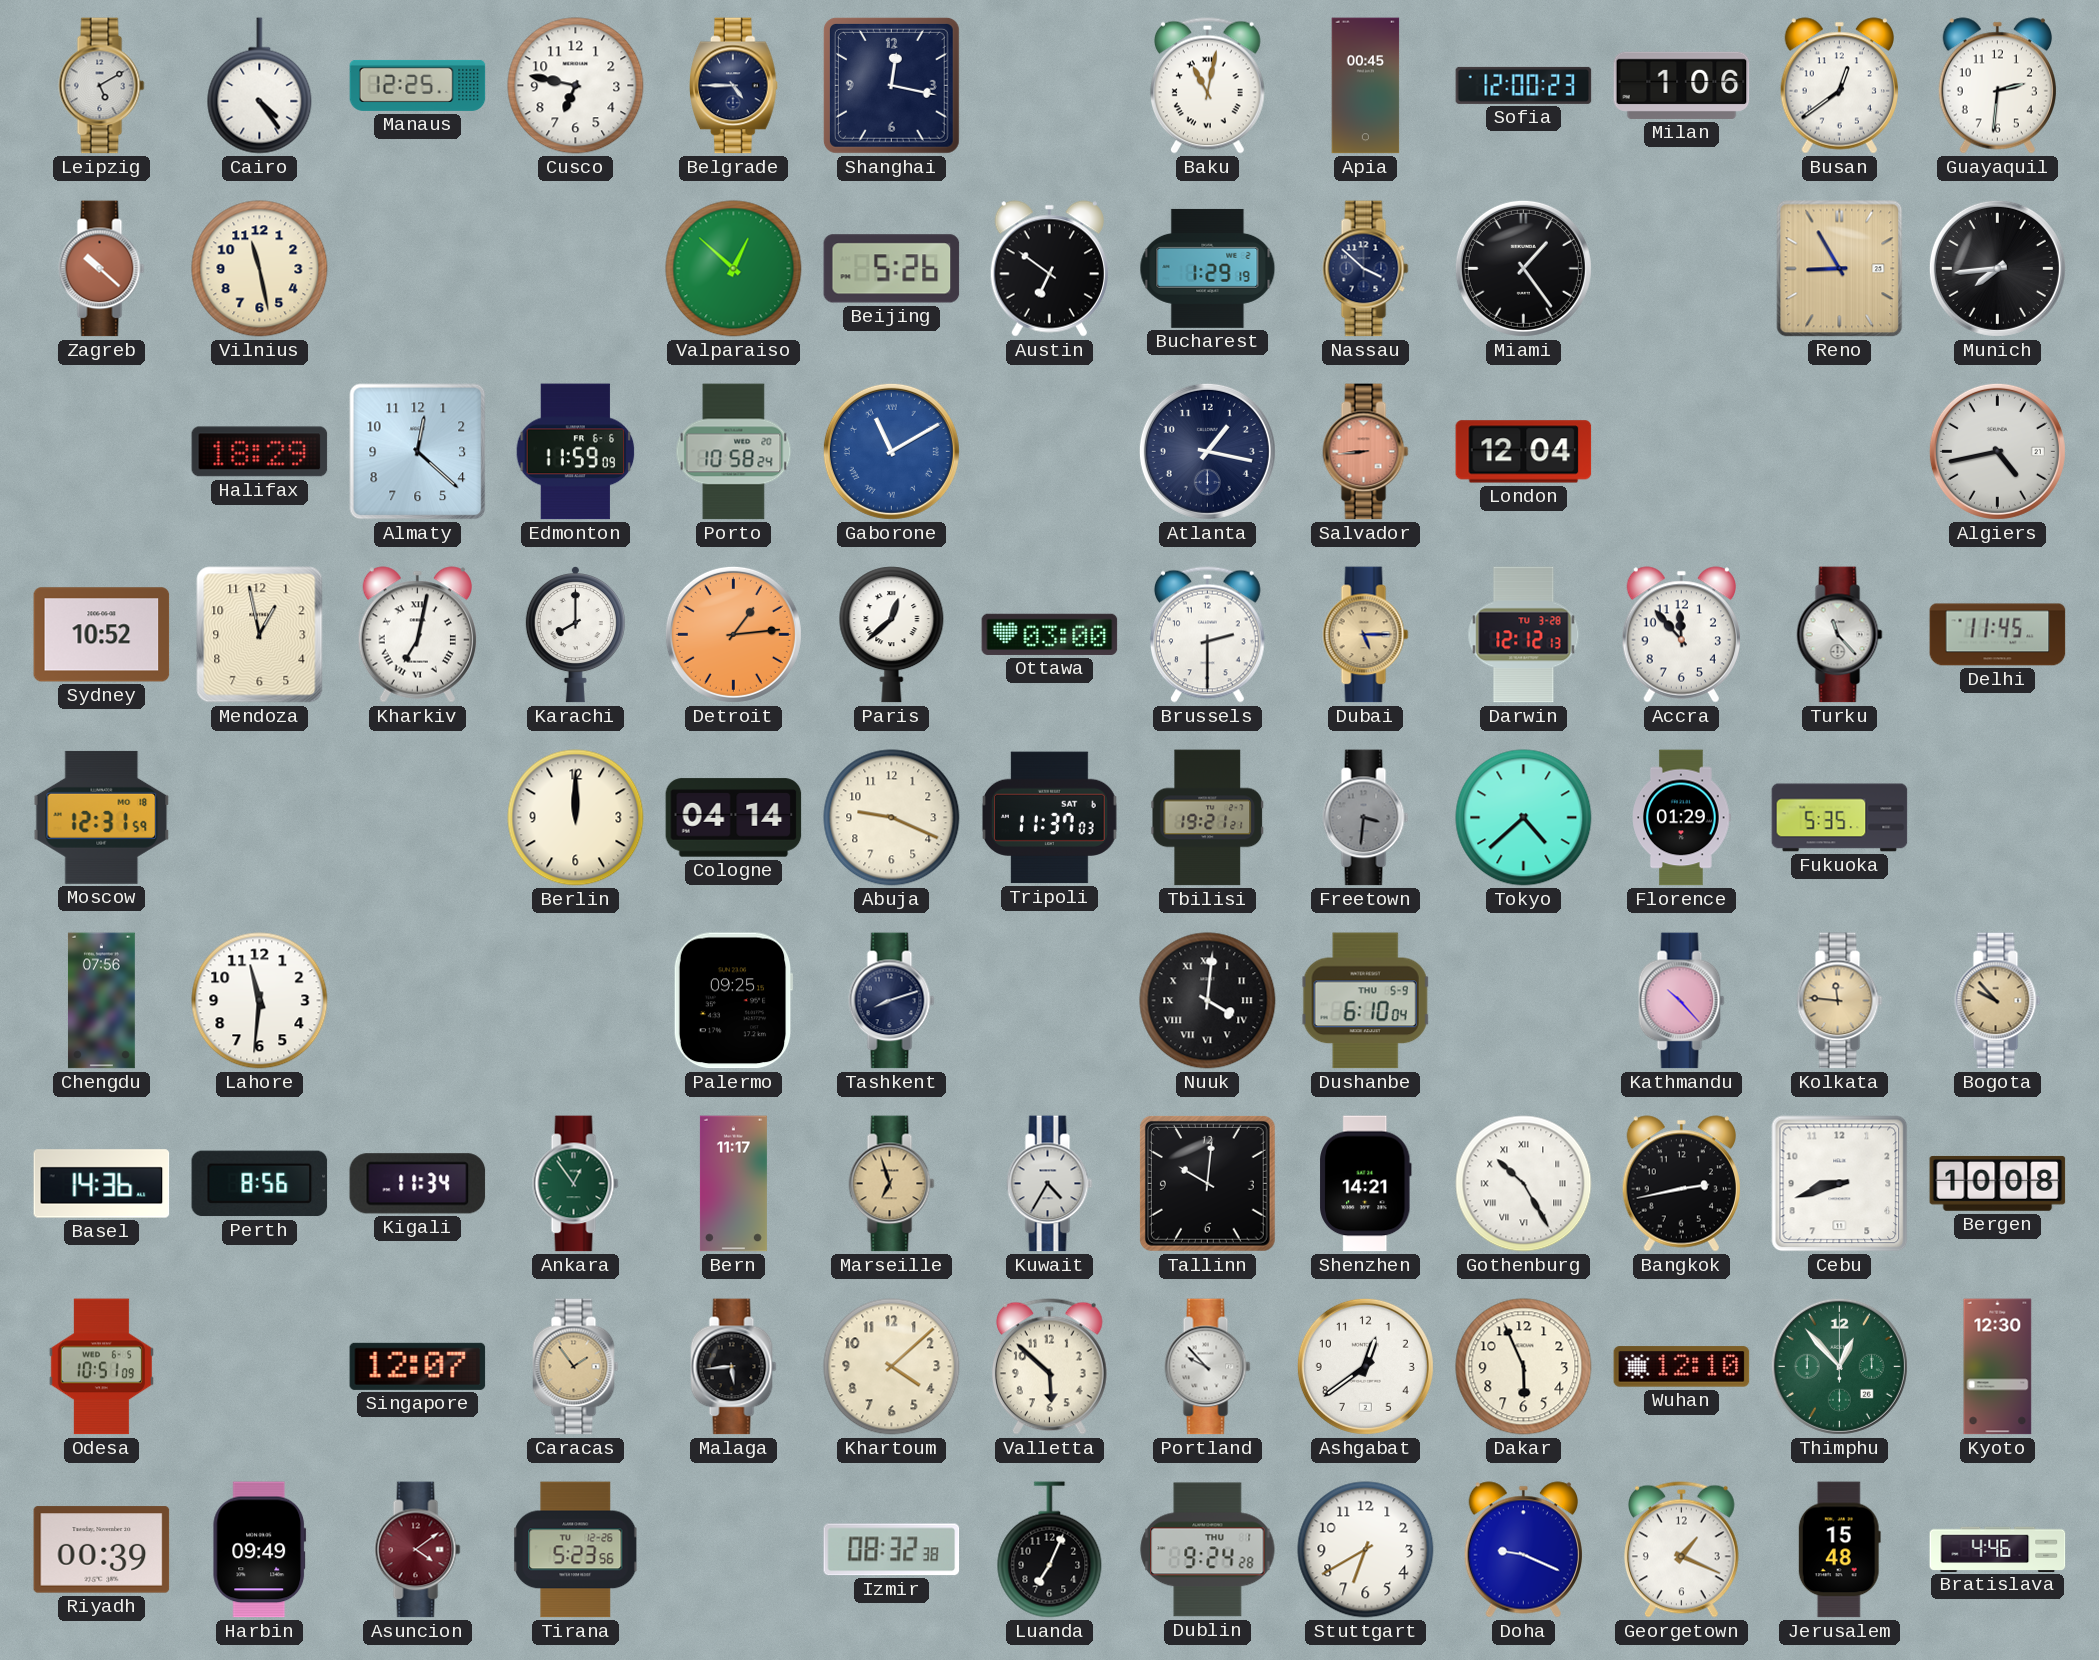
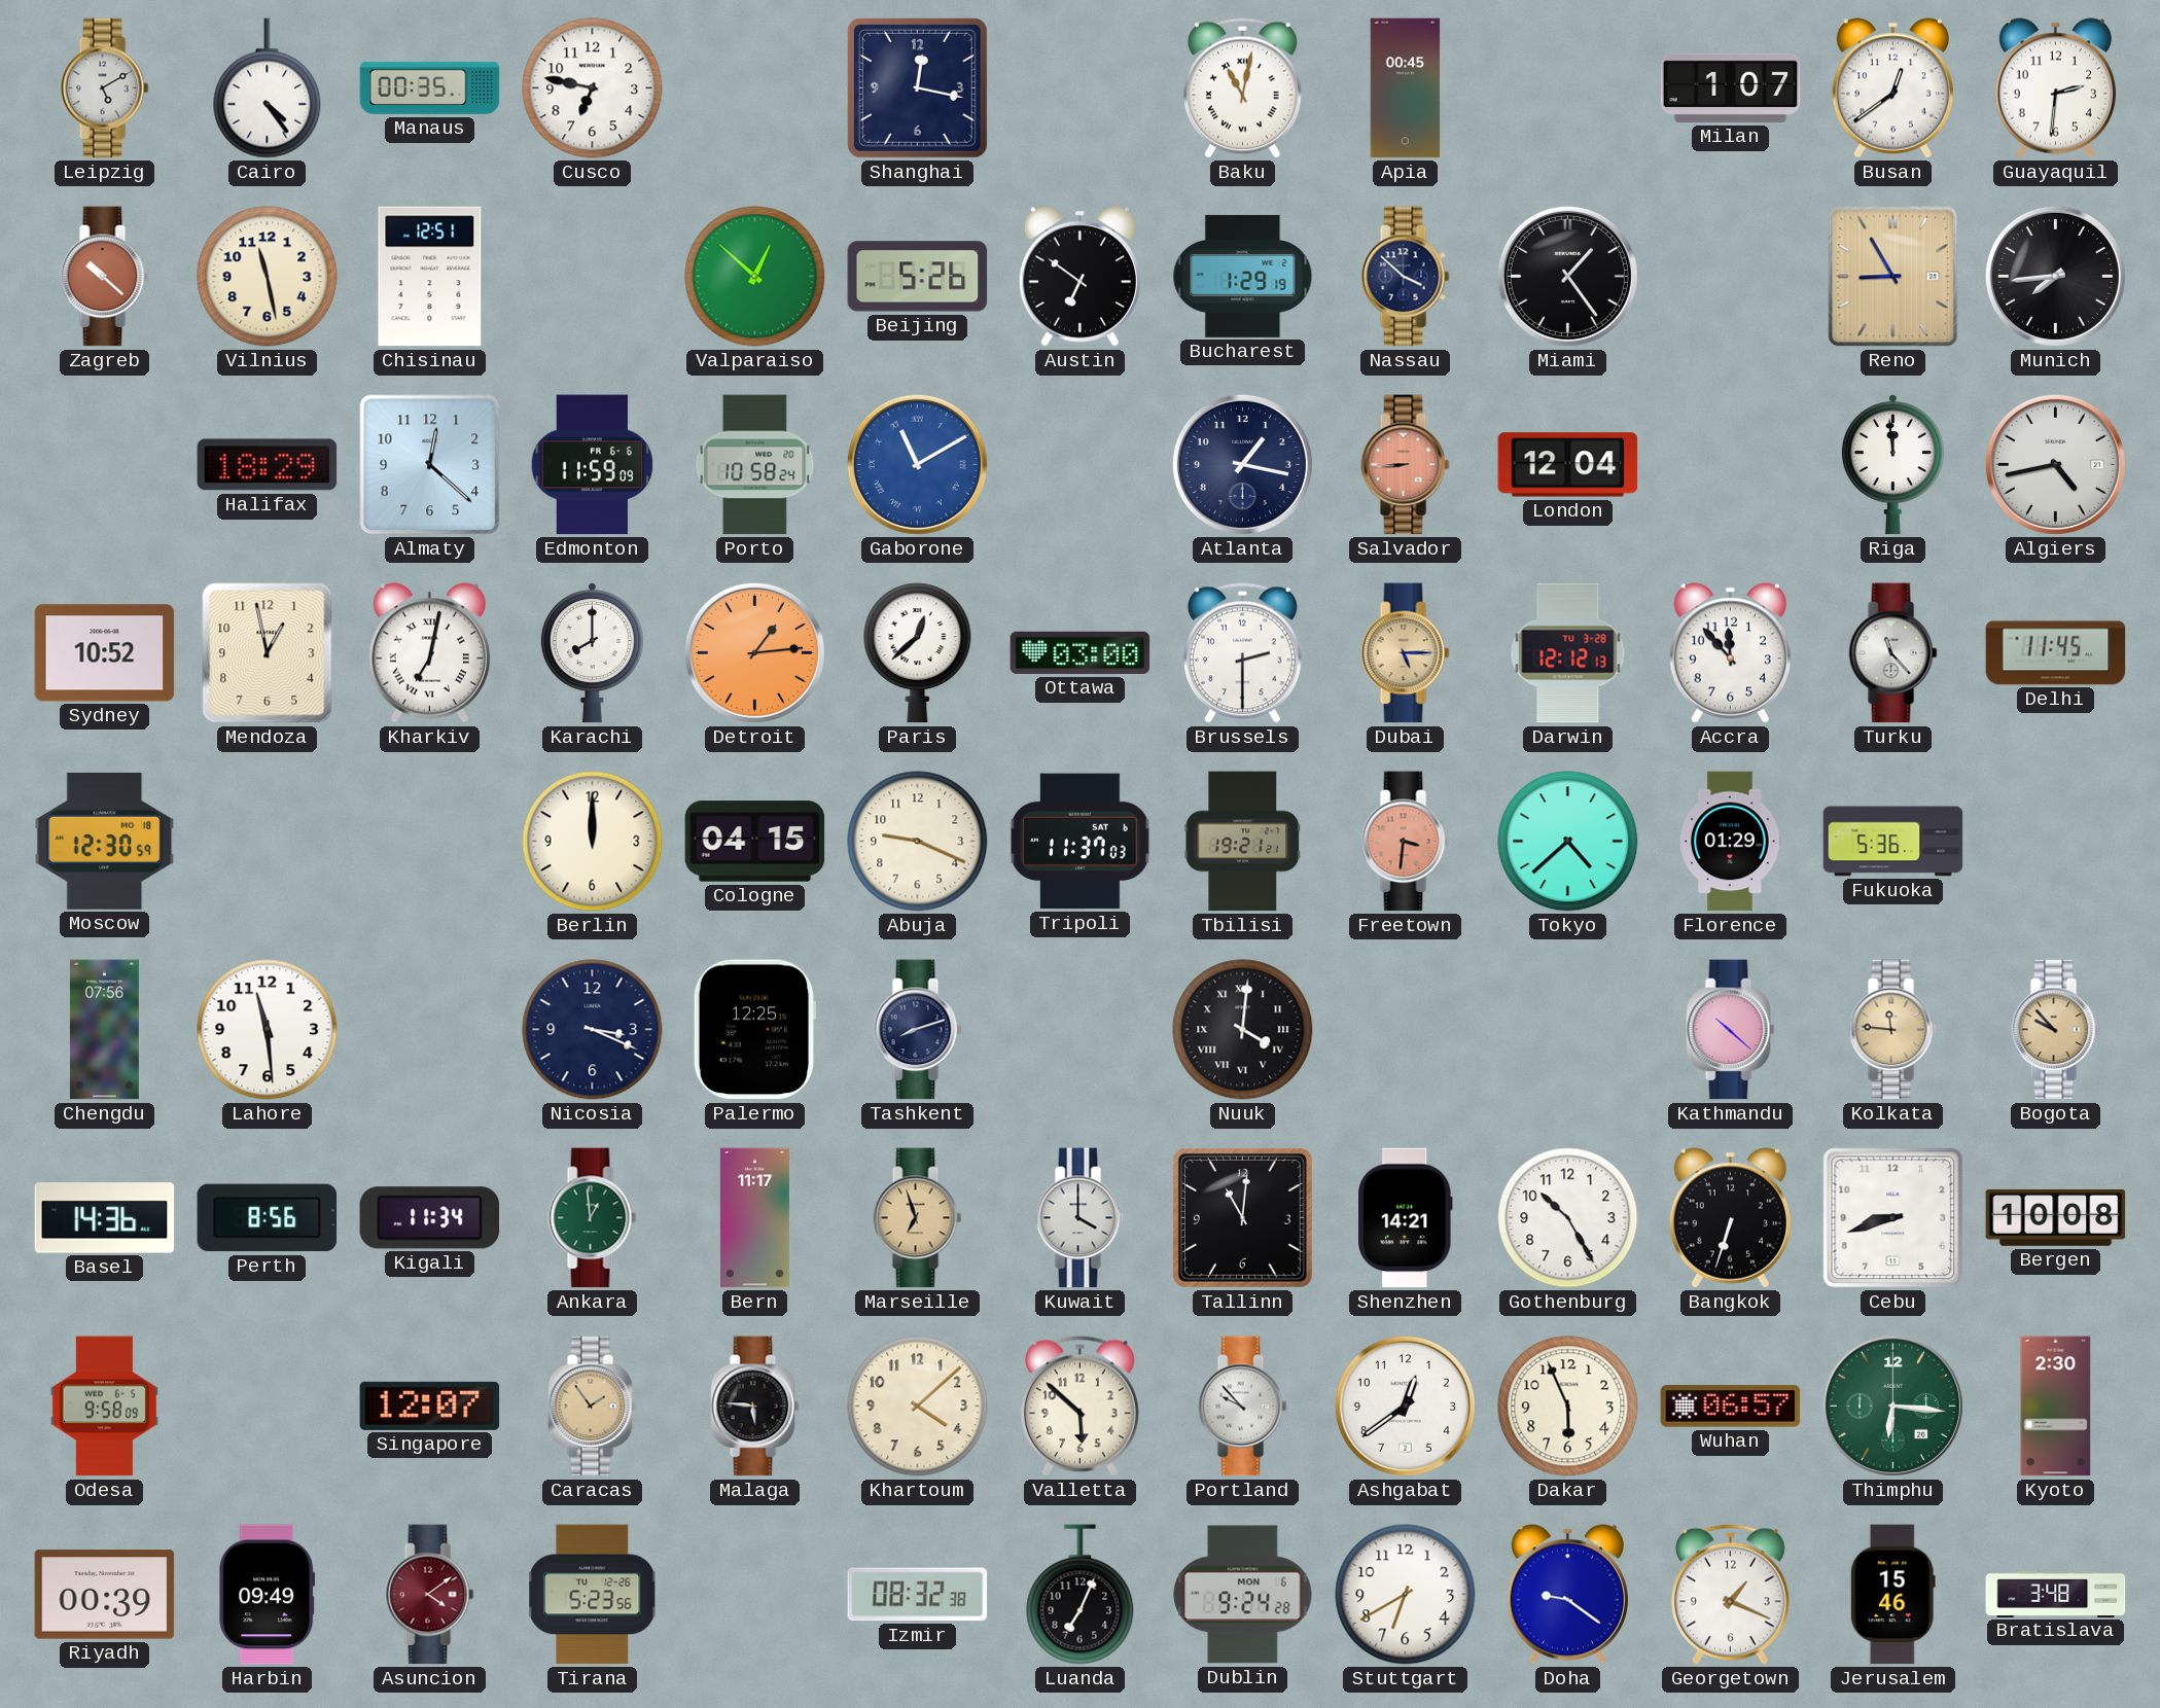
Manaus: 12:25 -> 00:35 (430, 87)
Belgrade: 4:45 -> none (734, 86)
Sofia: 12:00 -> none (1524, 85)
Milan: 1:06 -> 1:07 (1731, 87)
Chisinau: none -> 12:51 (430, 277)
Riga: none -> 11:59 (1892, 465)
Moscow: 12:31 -> 12:30 (105, 841)
Cologne: 04:14 -> 04:15 (755, 842)
Freetown dial: grey -> salmon (1406, 842)
Fukuoka: 5:35 -> 5:36 (1893, 842)
Lahore: 11:31 -> 11:29 (268, 1030)
Nicosia: none -> 3:19 (593, 1030)
Palermo: 09:25 -> 12:25 (754, 1030)
Dushanbe: 6:10 -> none (1366, 1001)
Kathmandu: 10:23 -> 10:22 (1731, 1030)
Ankara: 12:54 -> 12:59 (593, 1218)
Kuwait: 4:35 -> 4:00 (1081, 1218)
Tallinn: 10:01 -> 11:01 (1242, 1217)
Gothenburg numerals: Roman -> Arabic (1568, 1218)
Bangkok: 2:43 -> 6:33 (1730, 1218)
Odesa: 10:51 -> 9:58 (104, 1407)
Malaga: 5:44 -> 5:46 (755, 1407)
Wuhan: 12:10 -> 06:57 (1731, 1407)
Thimphu: 12:53 -> 6:16 (1892, 1405)
Kyoto: 12:30 -> 2:30 (2056, 1407)
Dublin date: THU 1 -> MON 6 (1243, 1595)
Doha: 9:19 -> 9:21 (1567, 1595)
Jerusalem: 15:48 -> 15:46 (1892, 1595)
Bratislava: 4:46 -> 3:48 (2056, 1594)
